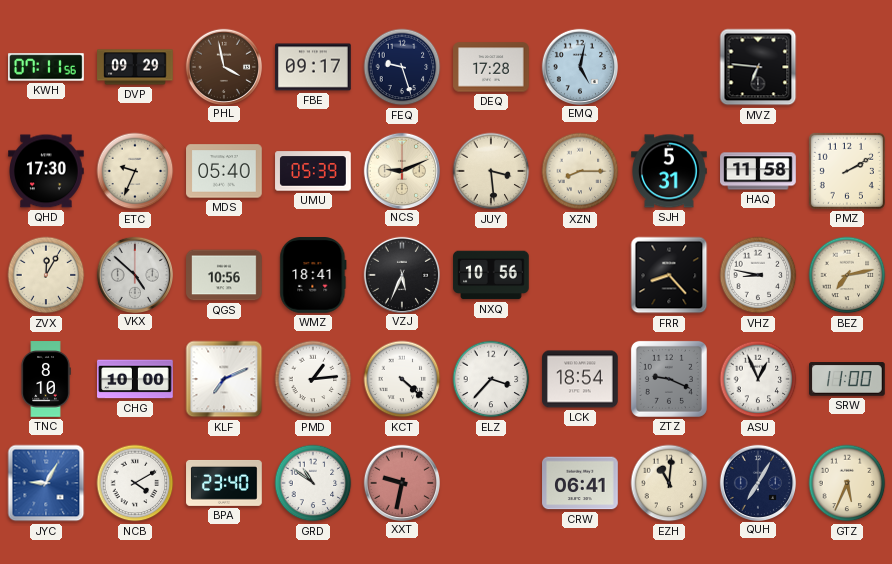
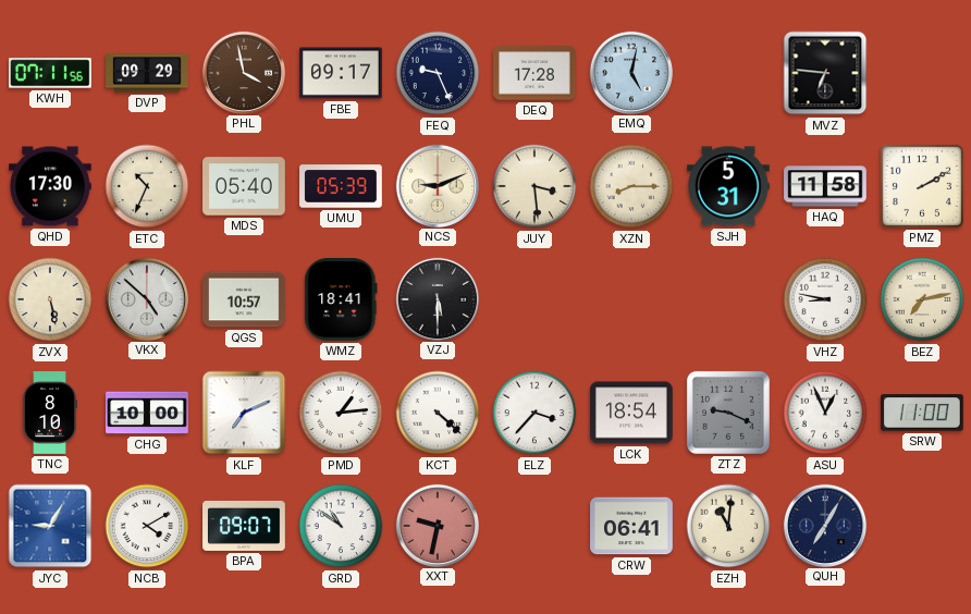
FEQ: 9:27 -> 9:26 (438, 73)
ETC: 9:34 -> 10:34 (147, 186)
ZVX: 12:05 -> 5:28 (50, 299)
QGS: 10:56 -> 10:57 (244, 299)
VZJ: 5:34 -> 5:30 (437, 298)
NXQ: 10:56 -> none (491, 275)
FRR: 8:23 -> none (669, 275)
BPA: 23:40 -> 09:07 (244, 526)
GTZ: 5:34 -> none (847, 483)
